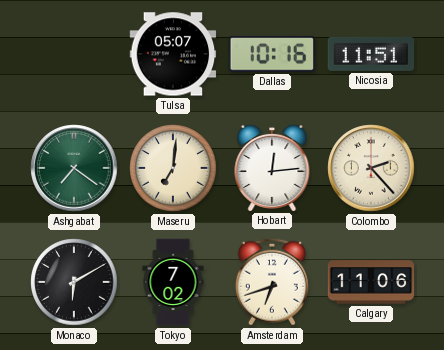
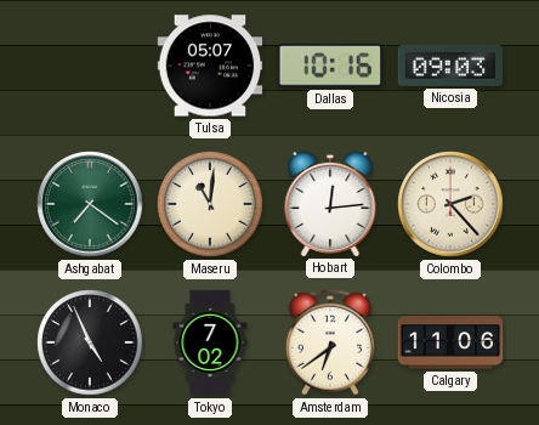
Nicosia: 11:51 -> 09:03 (450, 66)
Maseru: 7:01 -> 11:01 (210, 204)
Monaco: 6:10 -> 4:56 (90, 342)
Amsterdam: 6:42 -> 6:39 (330, 342)
